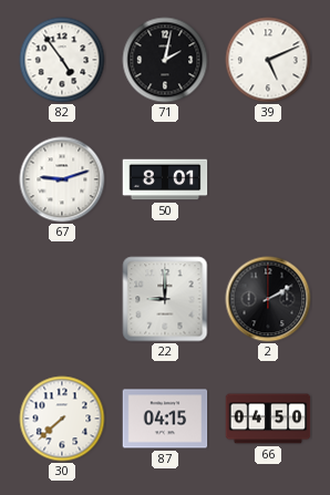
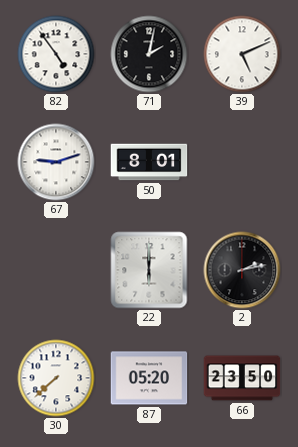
22: 9:00 -> 6:00 (149, 270)
2: 2:10 -> 2:13 (242, 270)
87: 04:15 -> 05:20 (149, 378)
66: 04:50 -> 23:50 (242, 378)
